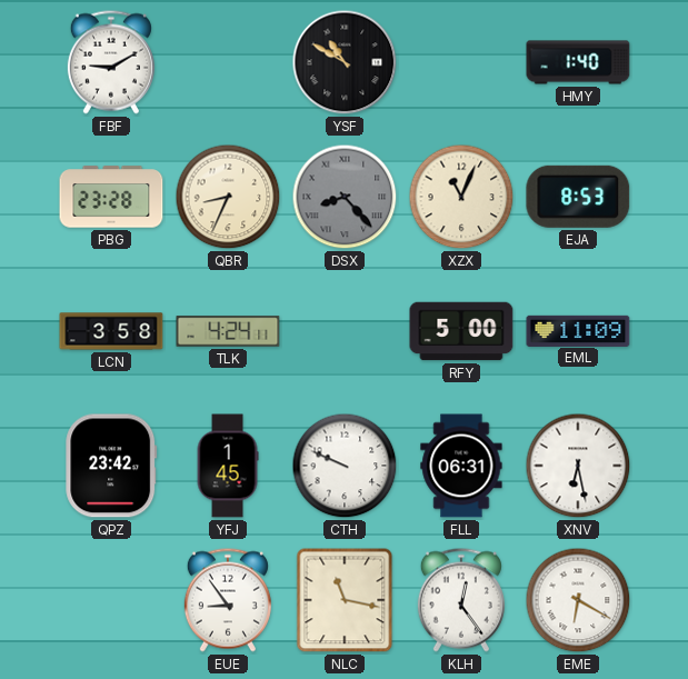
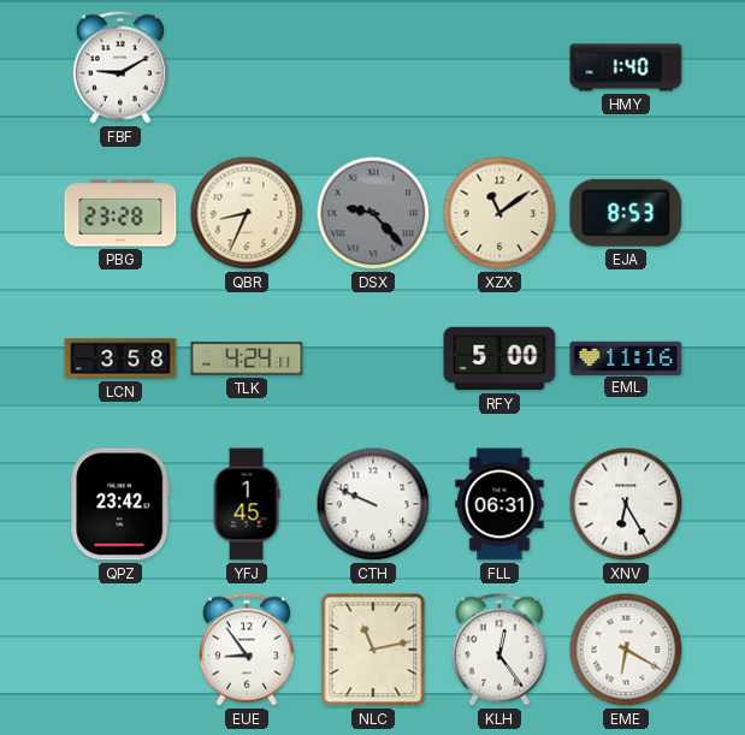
YSF: 10:50 -> none (345, 62)
DSX: 8:23 -> 9:23 (373, 213)
XZX: 11:04 -> 11:09 (499, 213)
EML: 11:09 -> 11:16 (626, 357)
XNV: 6:28 -> 6:25 (626, 504)
NLC: 11:17 -> 11:13 (373, 650)
